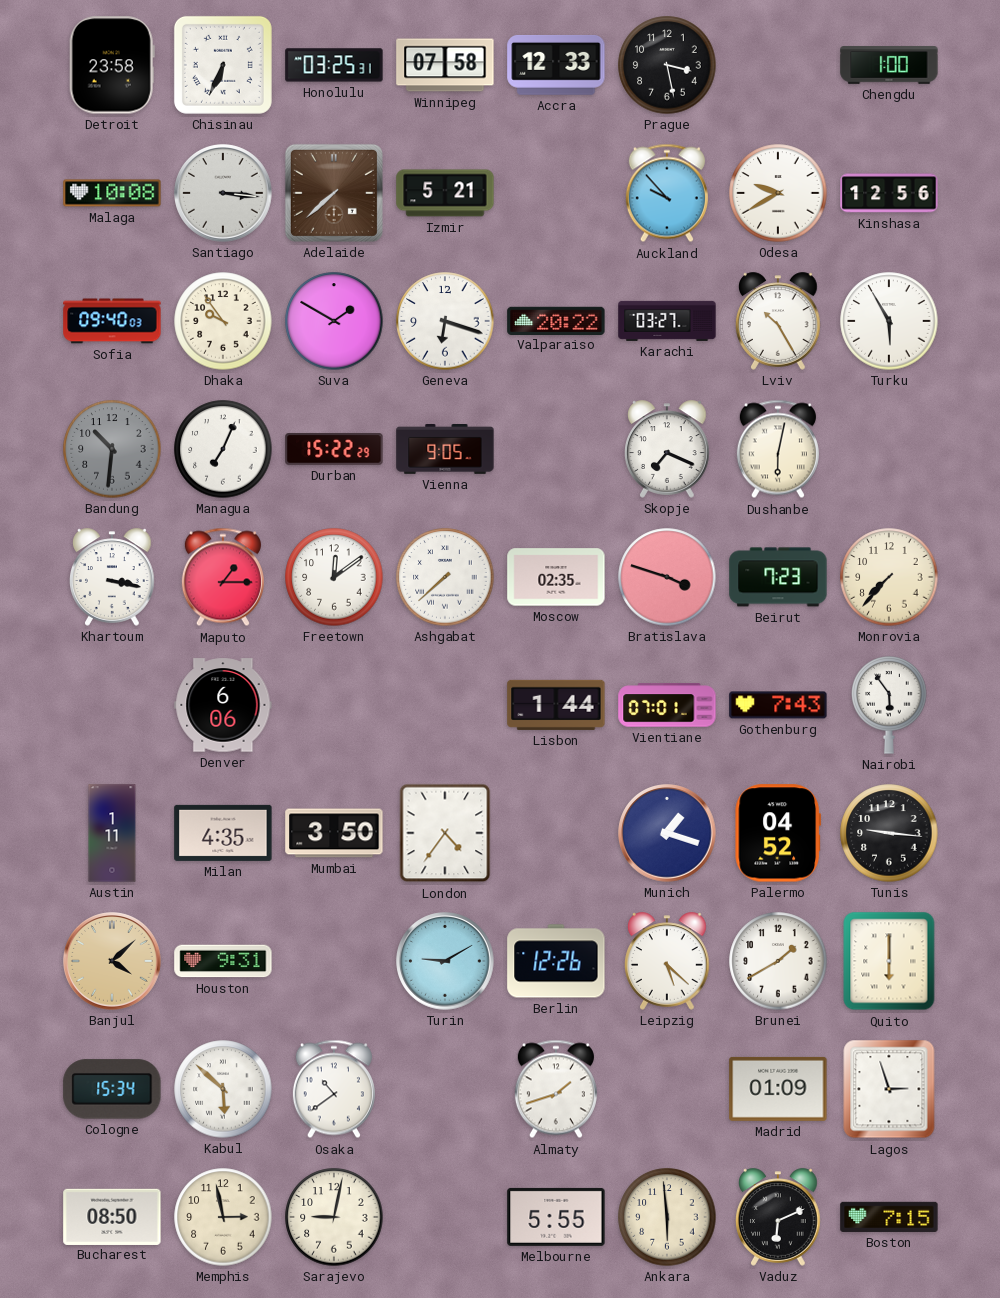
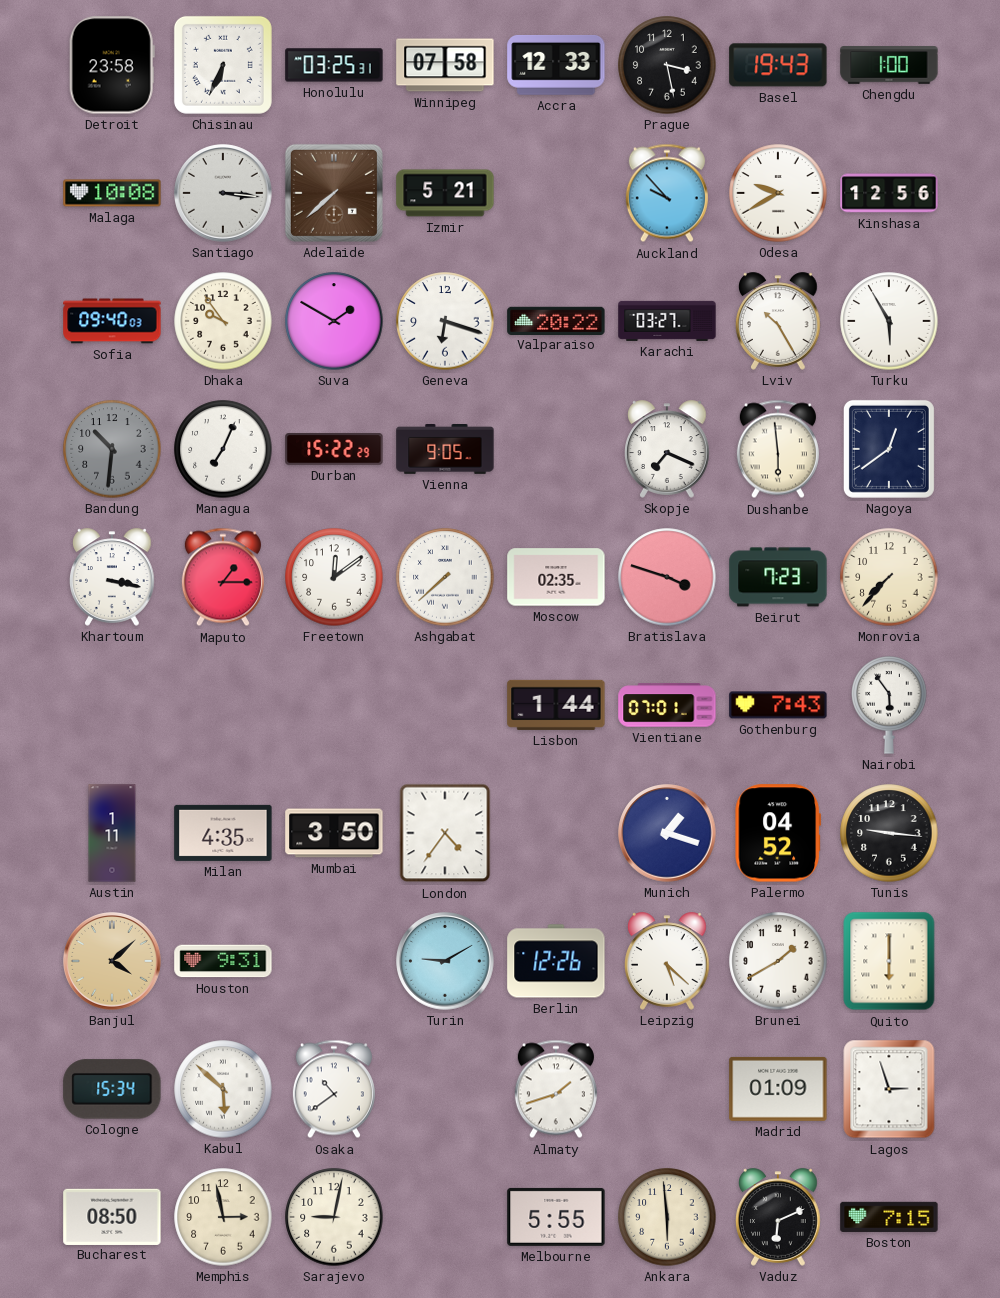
Basel: none -> 19:43 (778, 65)
Dushanbe: 6:02 -> 5:59 (778, 449)
Nagoya: none -> 12:39 (889, 449)
Denver: 6:06 -> none (223, 705)
